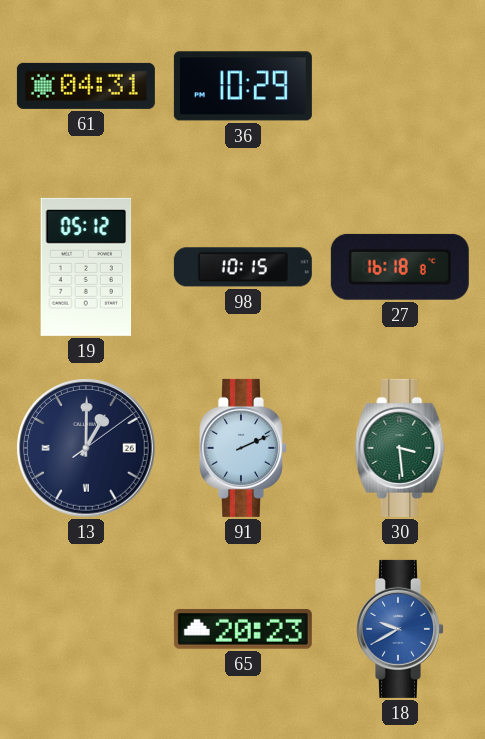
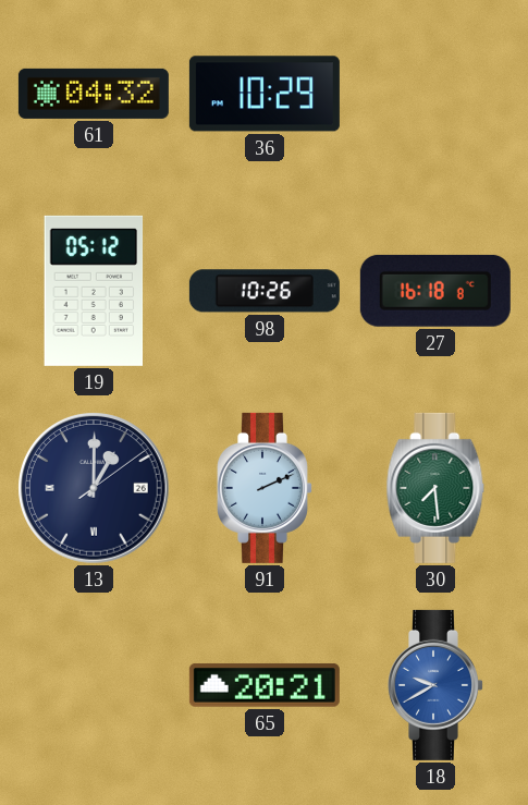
61: 04:31 -> 04:32 (94, 94)
98: 10:15 -> 10:26 (265, 291)
30: 3:29 -> 7:29 (435, 488)
65: 20:23 -> 20:21 (265, 685)
